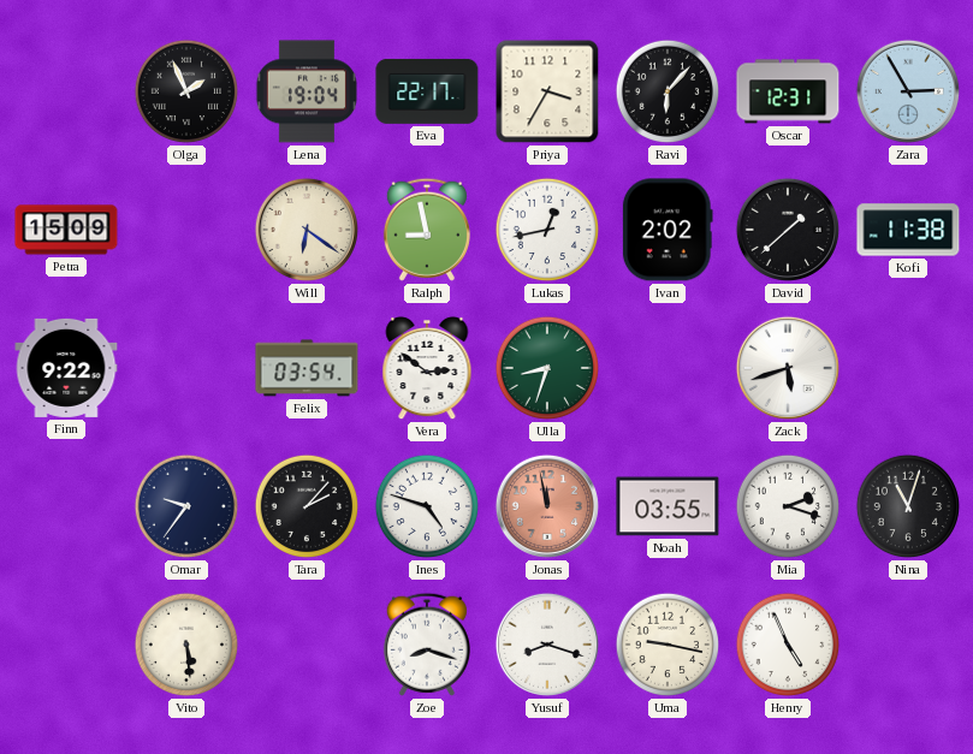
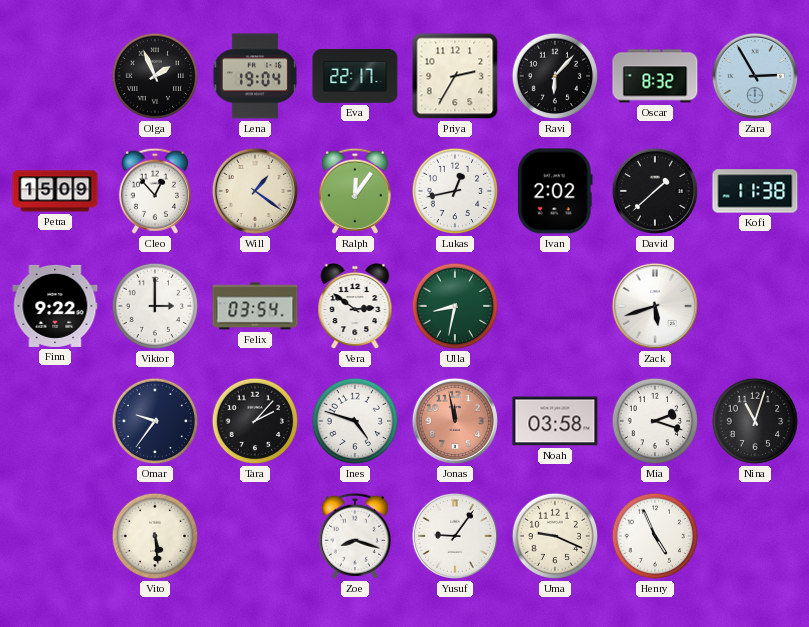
Priya: 3:35 -> 2:35 (455, 76)
Oscar: 12:31 -> 8:32 (655, 76)
Cleo: none -> 12:53 (155, 191)
Will: 6:21 -> 1:21 (255, 191)
Ralph: 8:58 -> 12:06 (355, 191)
Viktor: none -> 3:00 (155, 306)
Ulla: 8:33 -> 8:32 (455, 306)
Noah: 03:55 -> 03:58 (555, 421)
Yusuf: 8:18 -> 9:06 (455, 536)
Uma: 9:17 -> 9:19 (555, 536)
